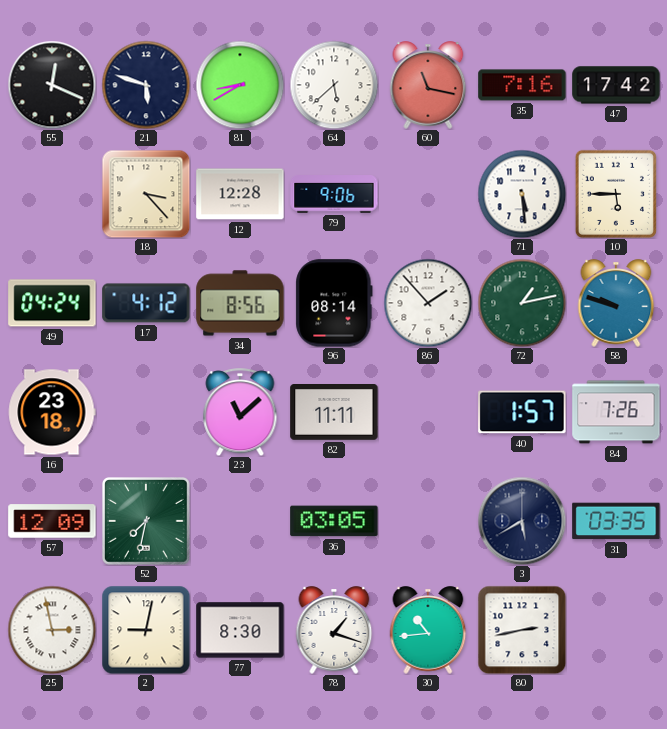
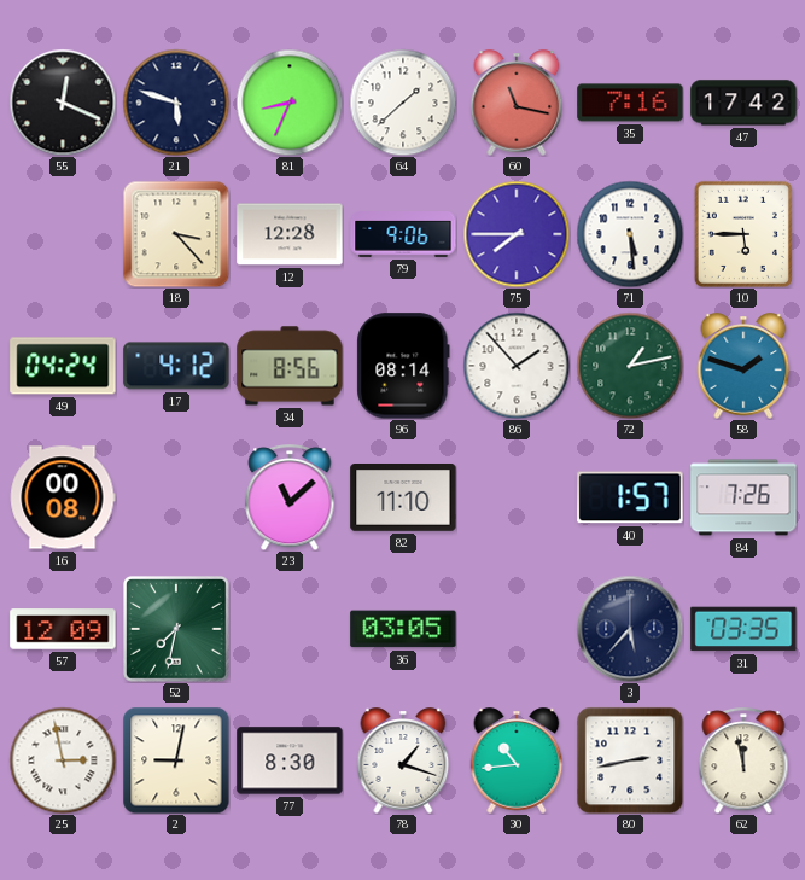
81: 8:40 -> 8:34 (290, 103)
64: 5:38 -> 1:38 (403, 103)
75: none -> 7:45 (517, 234)
58: 9:48 -> 1:48 (743, 366)
16: 23:18 -> 00:08 (63, 497)
82: 11:11 -> 11:10 (403, 499)
3: 5:40 -> 5:37 (630, 629)
62: none -> 11:58 (743, 760)
